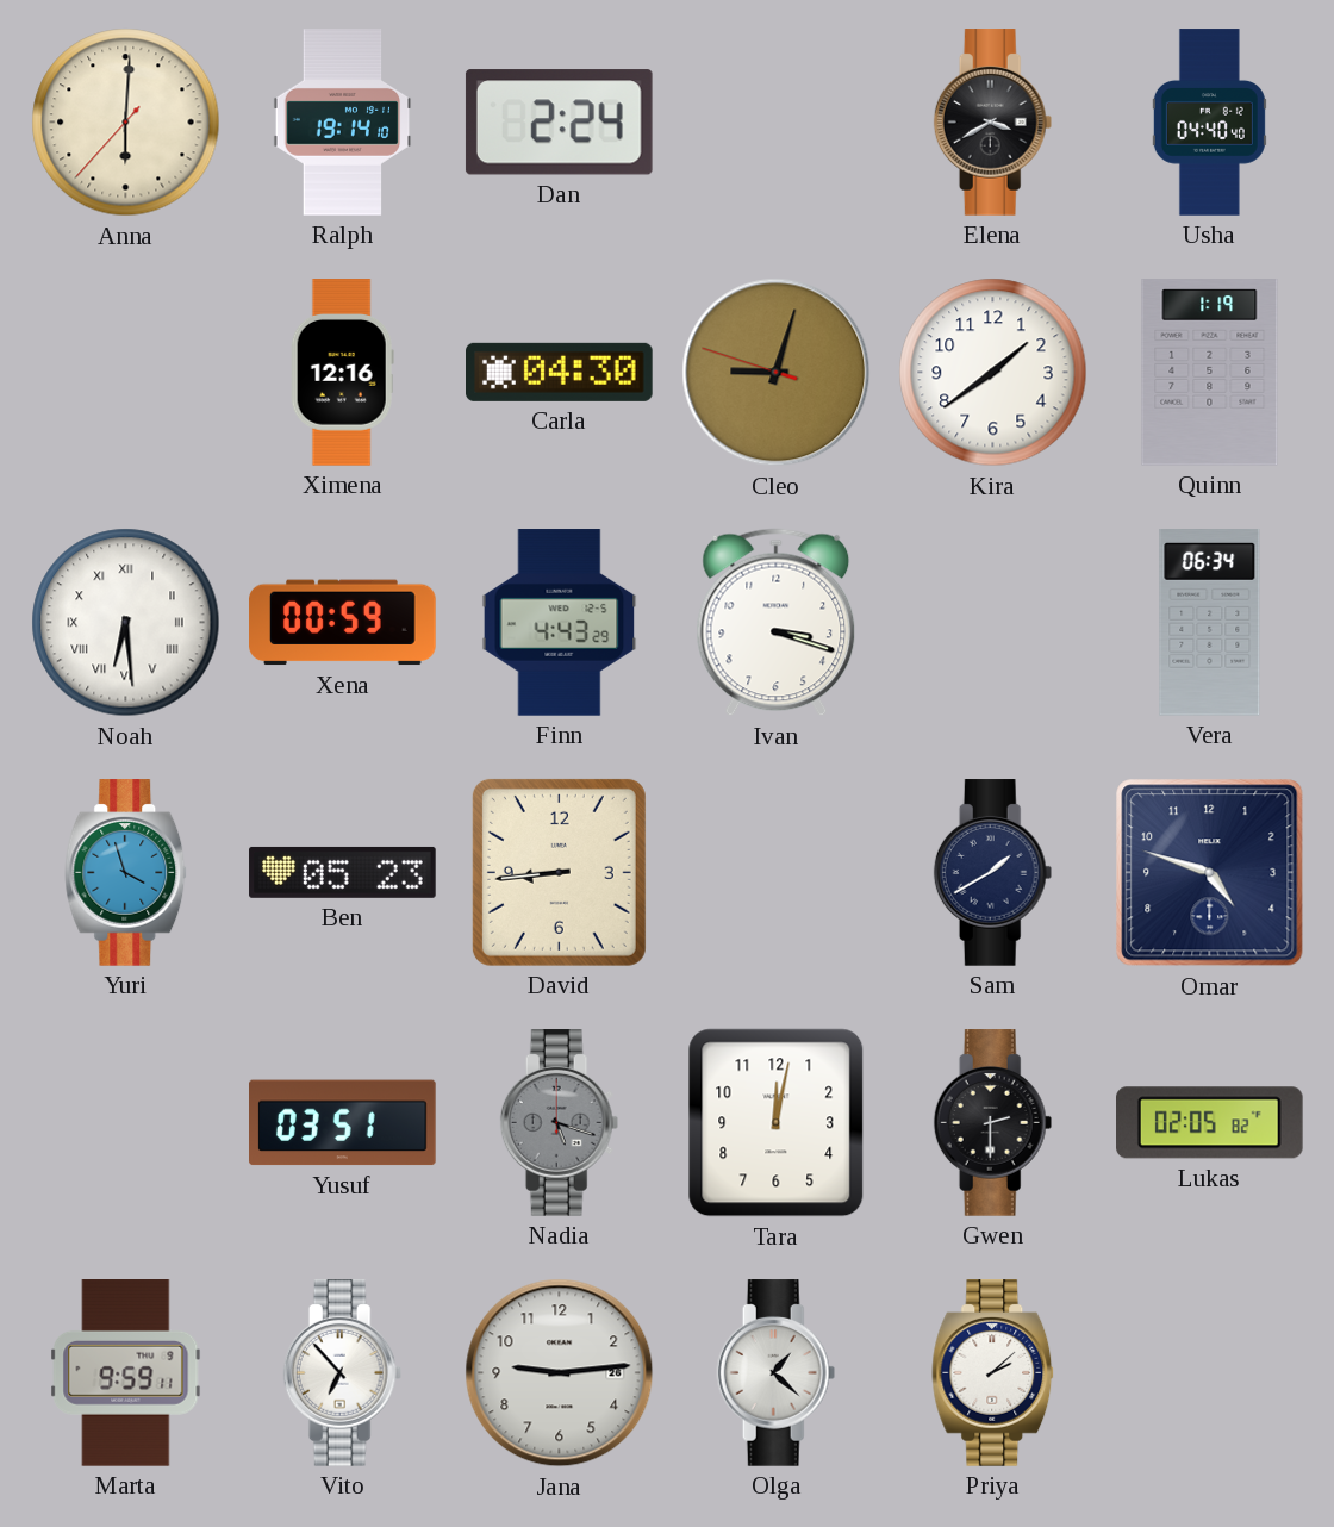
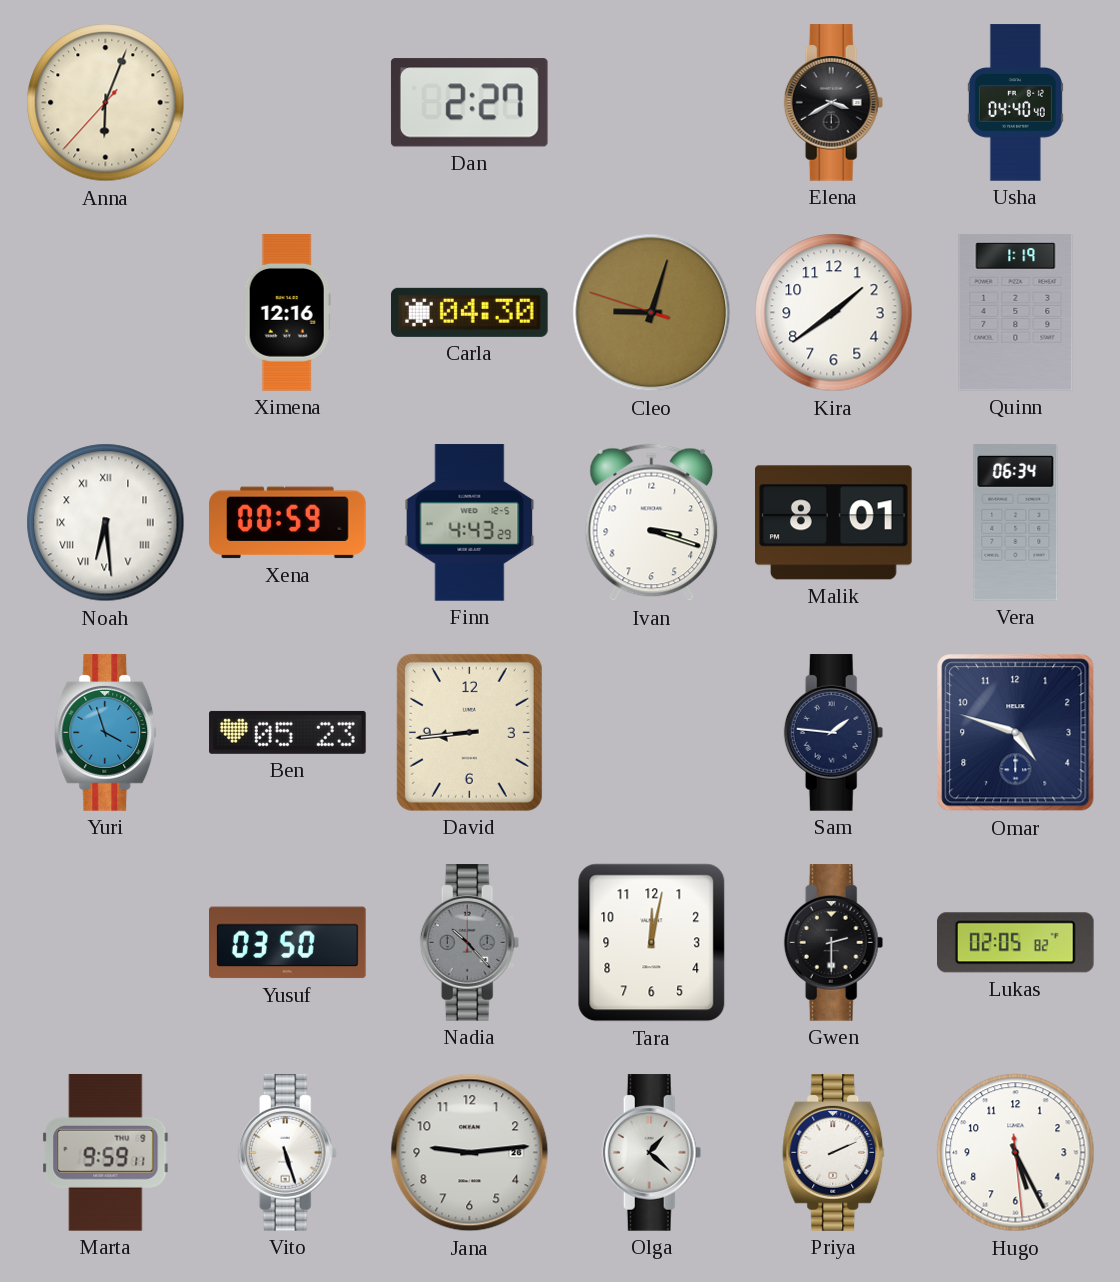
Anna: 6:00 -> 6:03 (106, 103)
Ralph: 19:14 -> none (343, 123)
Dan: 2:24 -> 2:27 (469, 103)
Malik: none -> 8:01 (834, 523)
Sam: 1:40 -> 1:46 (834, 733)
Yusuf: 03:51 -> 03:50 (288, 943)
Nadia: 5:18 -> 10:23 (470, 943)
Vito: 6:53 -> 5:27 (288, 1153)
Priya: 2:08 -> 2:11 (834, 1153)
Hugo: none -> 5:25 (1016, 1153)
